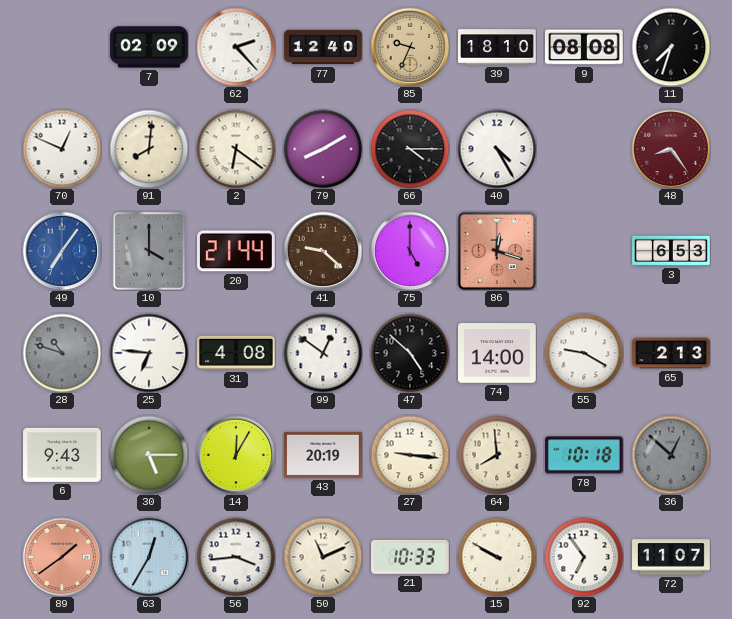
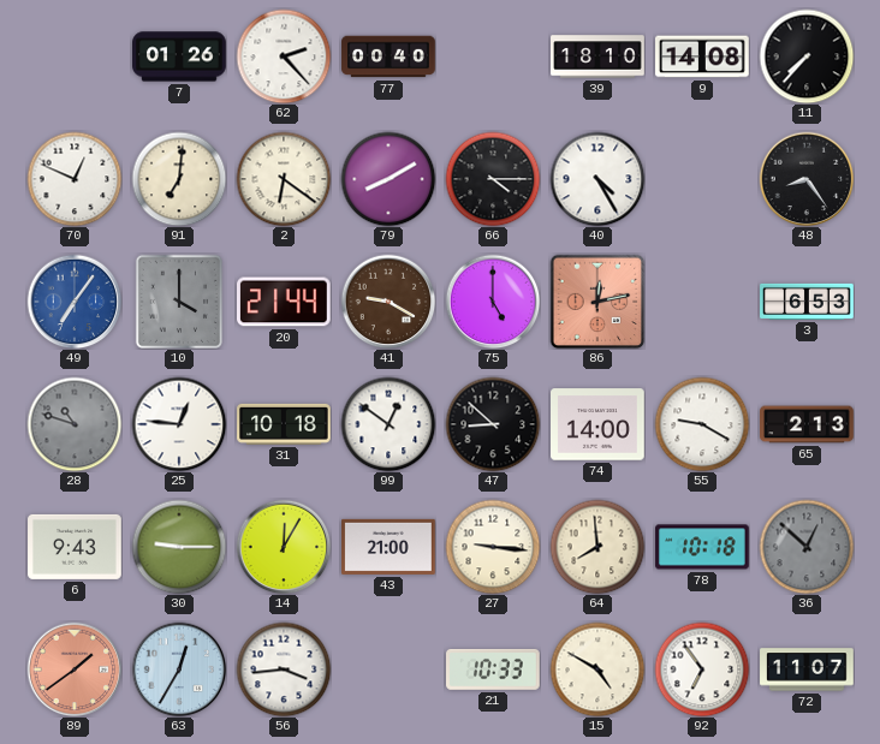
7: 02:09 -> 01:26 (179, 56)
77: 12:40 -> 00:40 (388, 56)
85: 9:34 -> none (410, 47)
9: 08:08 -> 14:08 (702, 56)
11: 7:33 -> 7:37 (807, 56)
91: 8:01 -> 7:01 (179, 179)
48 dial: burgundy -> black (807, 179)
41: 9:22 -> 9:20 (388, 302)
86: 12:18 -> 12:13 (597, 302)
25: 6:46 -> 12:46 (179, 424)
31: 4:08 -> 10:18 (284, 424)
47: 4:52 -> 8:52 (493, 424)
30: 5:15 -> 9:15 (179, 547)
43: 20:19 -> 21:00 (390, 547)
50: 11:11 -> none (323, 557)
15: 9:50 -> 4:50 (597, 669)
